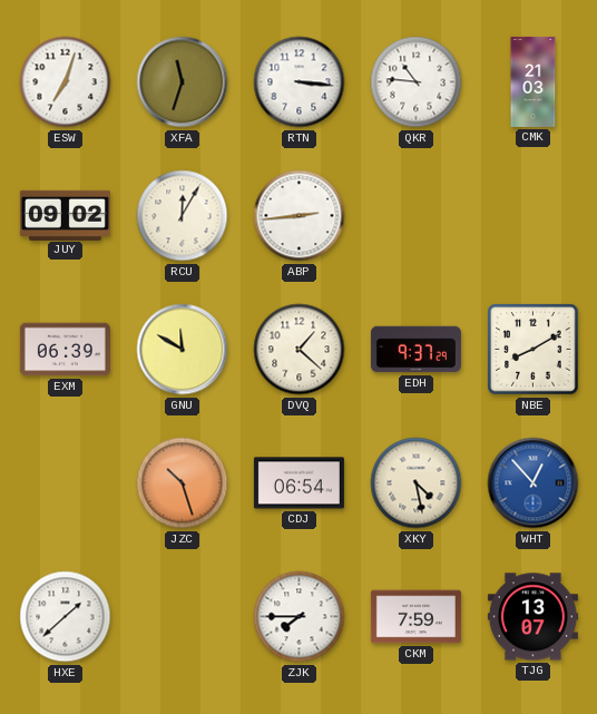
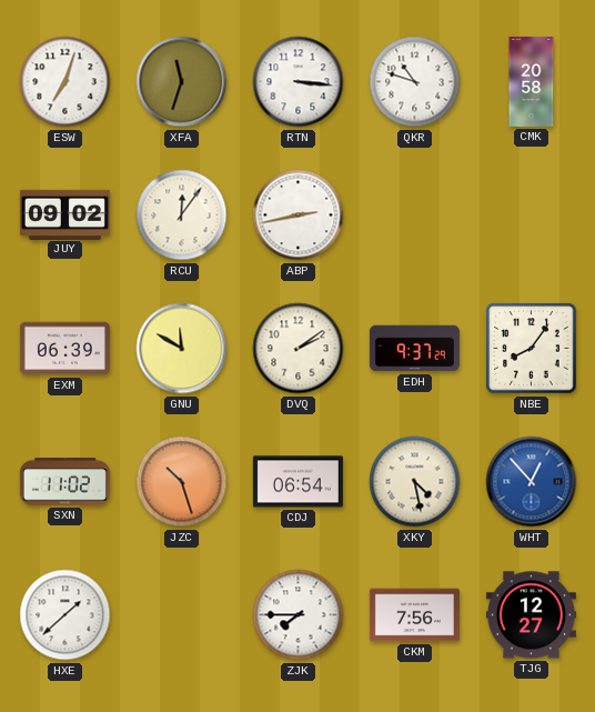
QKR: 10:46 -> 10:48 (415, 82)
CMK: 21:03 -> 20:58 (532, 81)
RCU: 12:05 -> 12:06 (182, 215)
ABP: 2:44 -> 2:43 (299, 215)
DVQ: 1:22 -> 2:09 (299, 349)
NBE: 8:10 -> 8:06 (532, 349)
SXN: none -> 11:02 (64, 482)
CKM: 7:59 -> 7:56 (414, 615)
TJG: 13:07 -> 12:27 (531, 615)
